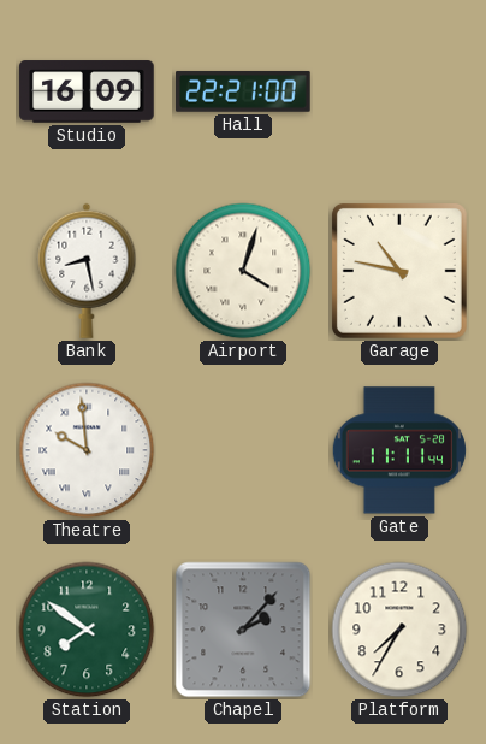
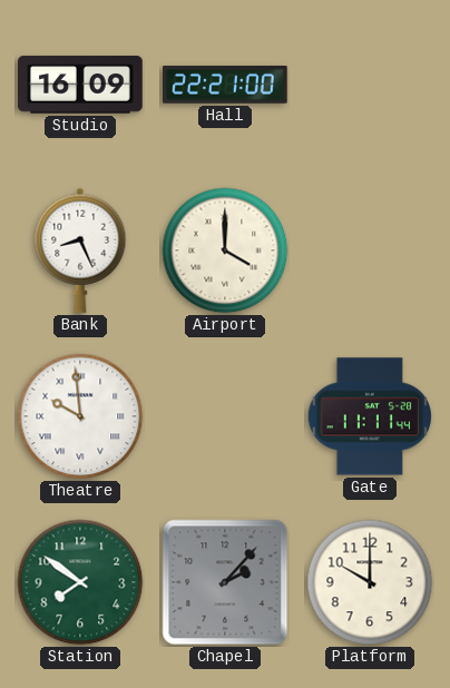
Bank: 8:28 -> 8:26 (80, 250)
Airport: 4:03 -> 4:00 (225, 250)
Garage: 10:47 -> none (399, 271)
Platform: 7:35 -> 10:00 (370, 582)
